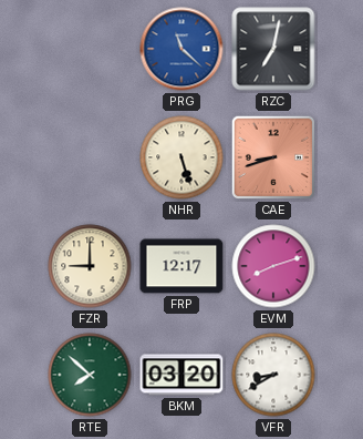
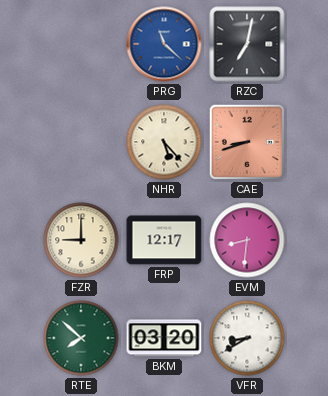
NHR: 5:27 -> 5:23 (164, 142)
EVM: 8:12 -> 8:31 (247, 240)
